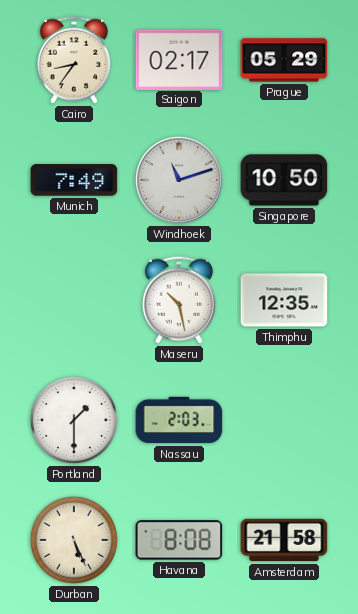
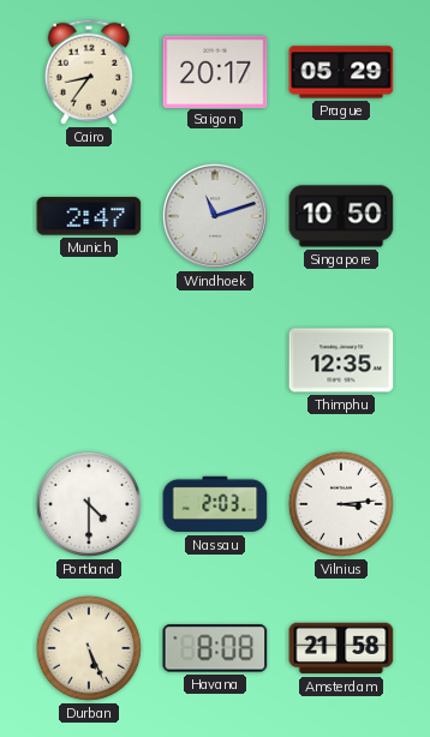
Saigon: 02:17 -> 20:17 (215, 71)
Munich: 7:49 -> 2:47 (89, 216)
Maseru: 10:28 -> none (179, 300)
Portland: 1:30 -> 4:30 (89, 504)
Vilnius: none -> 3:14 (341, 504)
